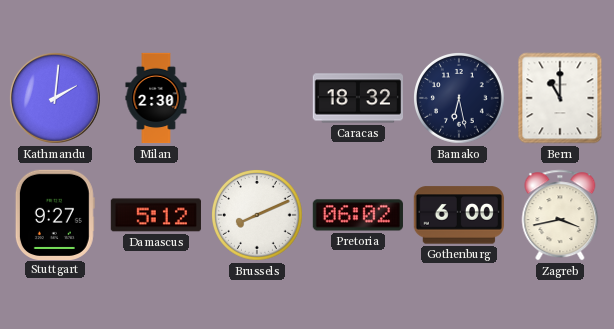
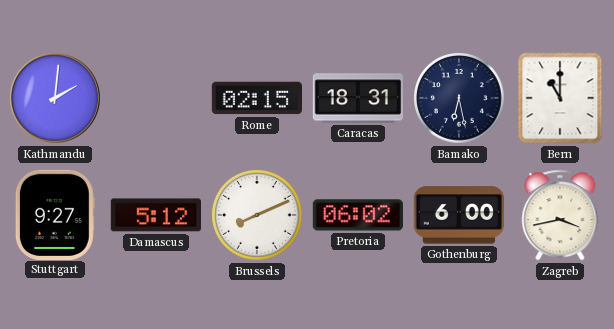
Milan: 2:30 -> none (156, 98)
Rome: none -> 02:15 (256, 98)
Caracas: 18:32 -> 18:31 (357, 98)
